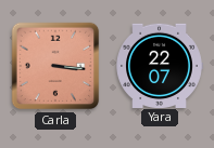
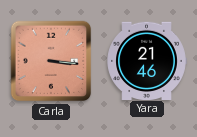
Yara: 22:07 -> 21:46 (147, 60)
